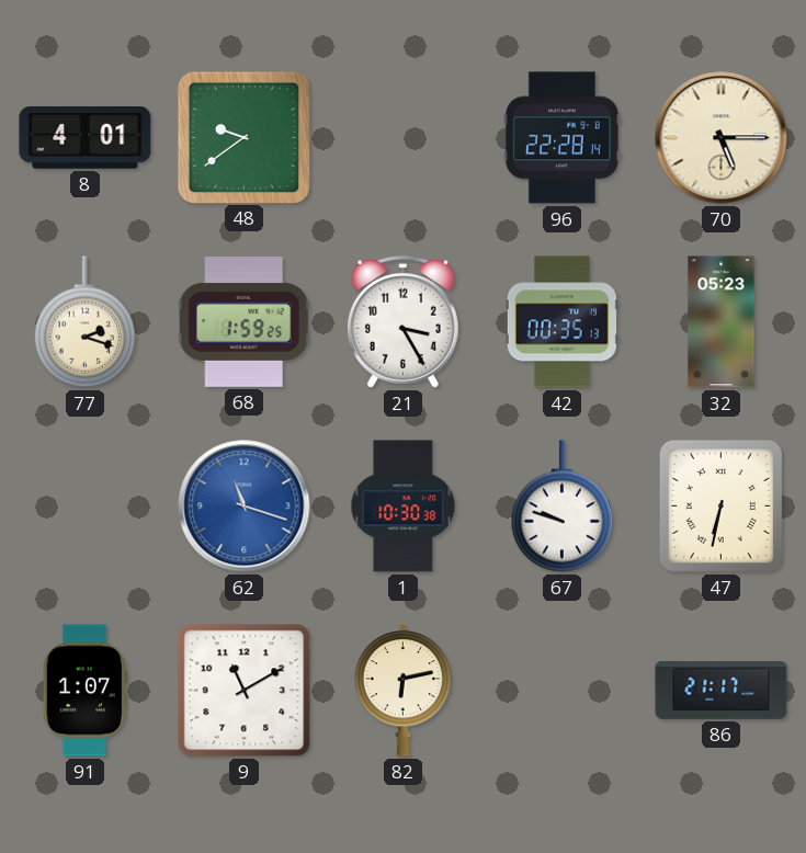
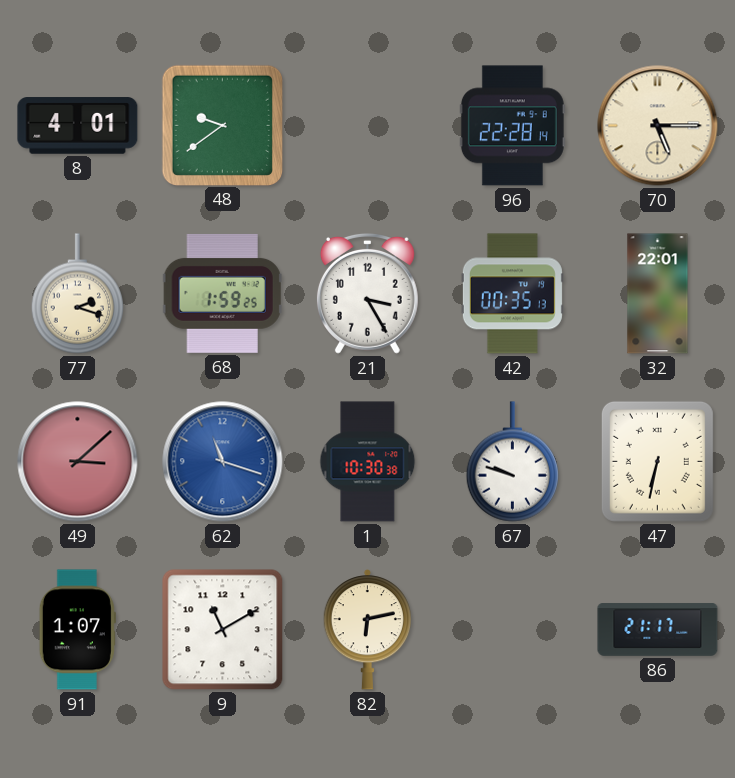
32: 05:23 -> 22:01 (658, 294)
49: none -> 3:08 (78, 462)
